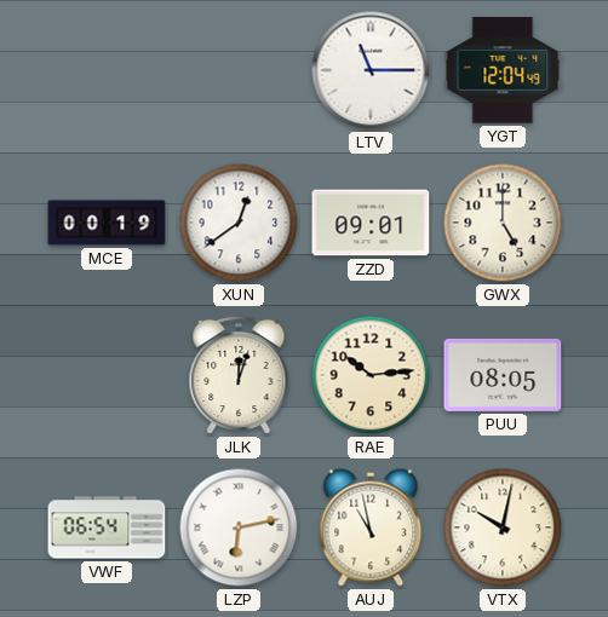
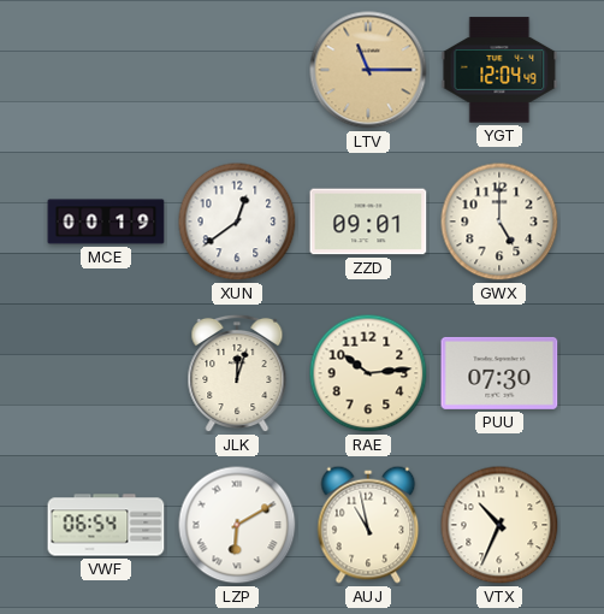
LTV dial: white -> champagne (368, 70)
PUU: 08:05 -> 07:30 (499, 373)
LZP: 6:13 -> 6:10 (237, 525)
VTX: 10:02 -> 10:34 (499, 525)
